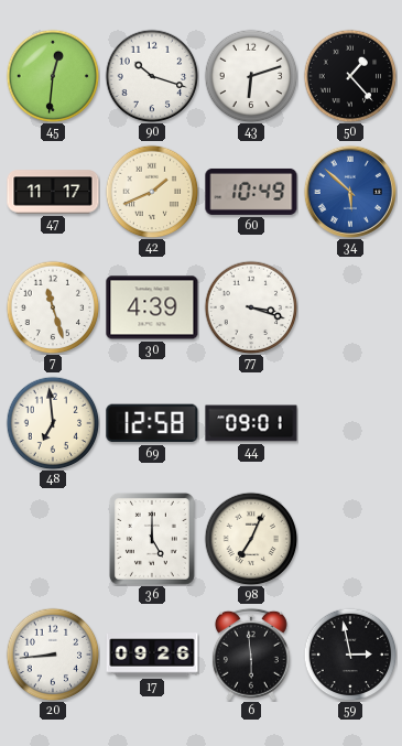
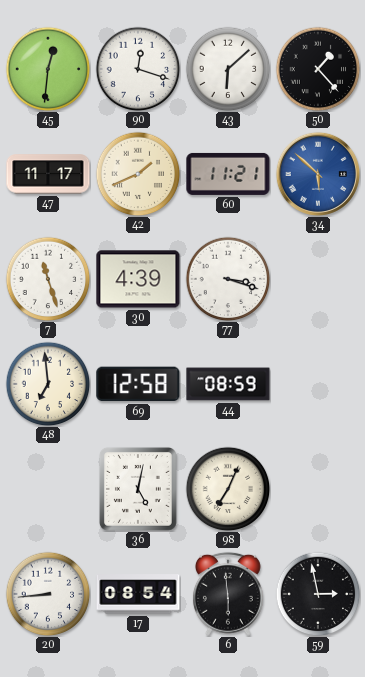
90: 10:18 -> 12:18 (138, 69)
43: 6:12 -> 6:08 (228, 69)
60: 10:49 -> 11:21 (228, 174)
44: 09:01 -> 08:59 (228, 384)
36: 5:00 -> 5:02 (138, 489)
17: 09:26 -> 08:54 (138, 594)
